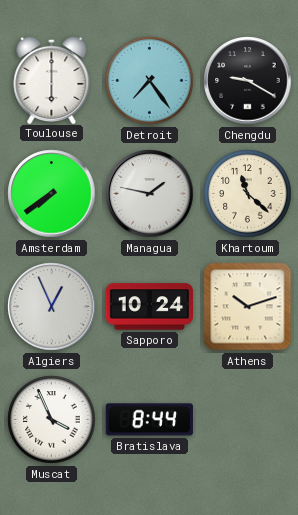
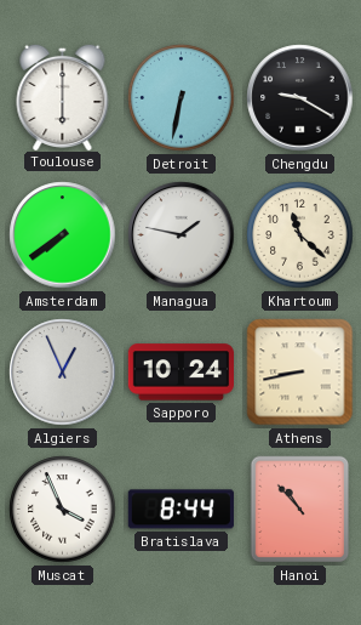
Detroit: 7:24 -> 6:32 (182, 98)
Athens: 10:12 -> 8:43 (300, 373)
Hanoi: none -> 10:53 (300, 510)
